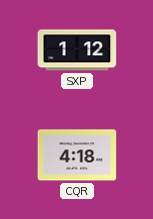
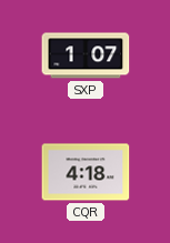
SXP: 1:12 -> 1:07 (86, 55)
